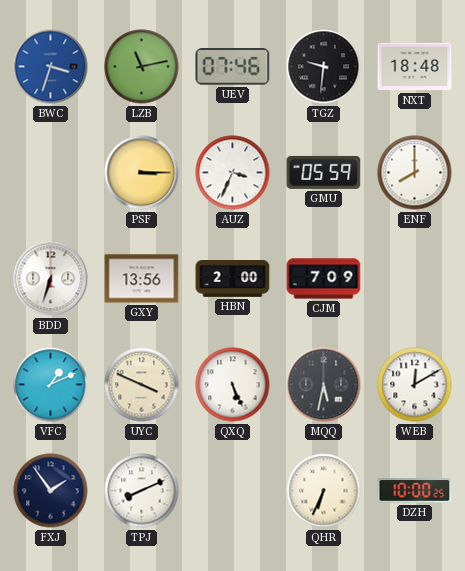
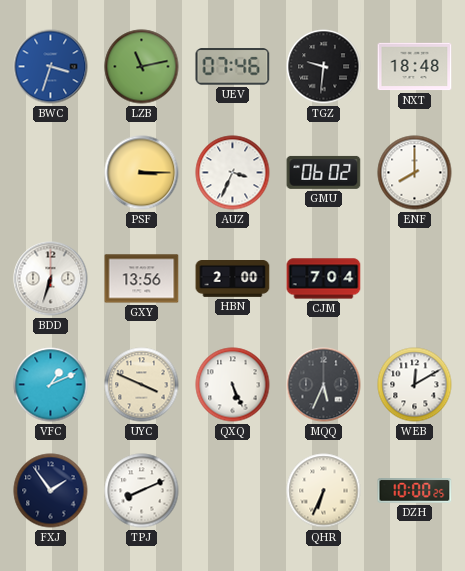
GMU: 05:59 -> 06:02 (324, 172)
CJM: 7:09 -> 7:04 (324, 279)
MQQ: 5:32 -> 5:34 (324, 385)
